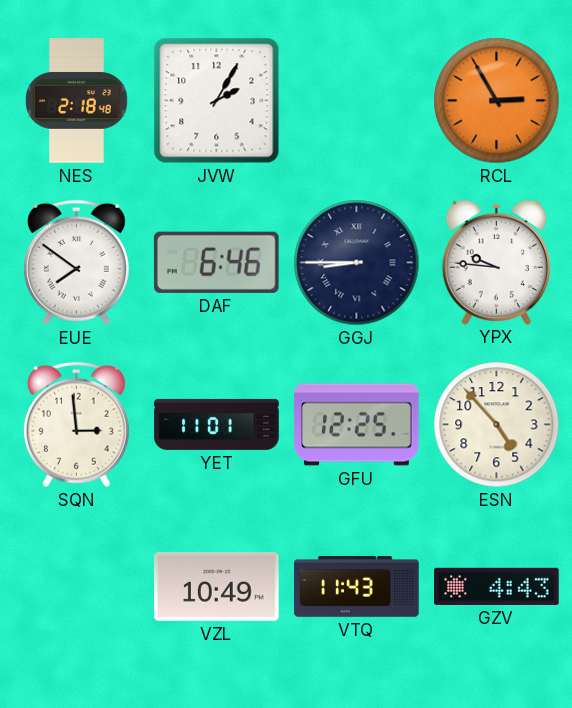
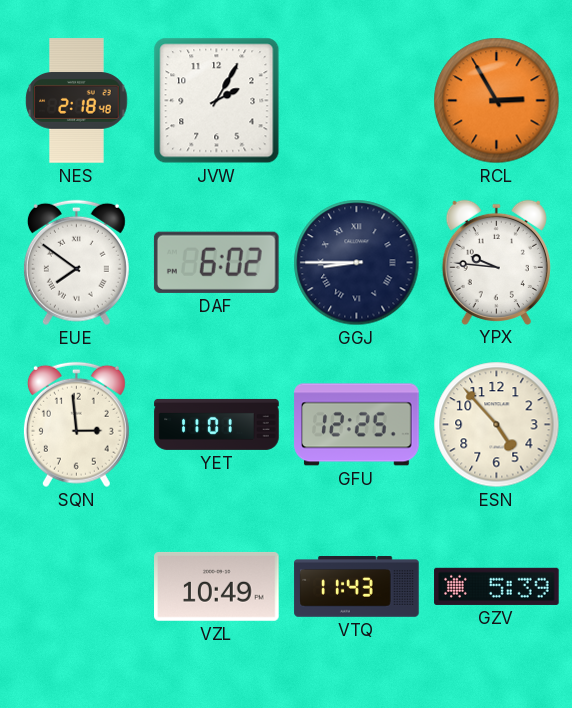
DAF: 6:46 -> 6:02 (216, 262)
GZV: 4:43 -> 5:39 (497, 586)
